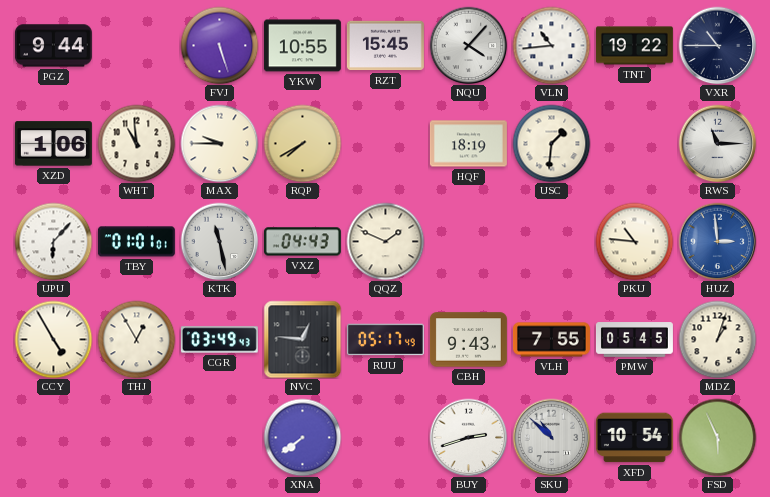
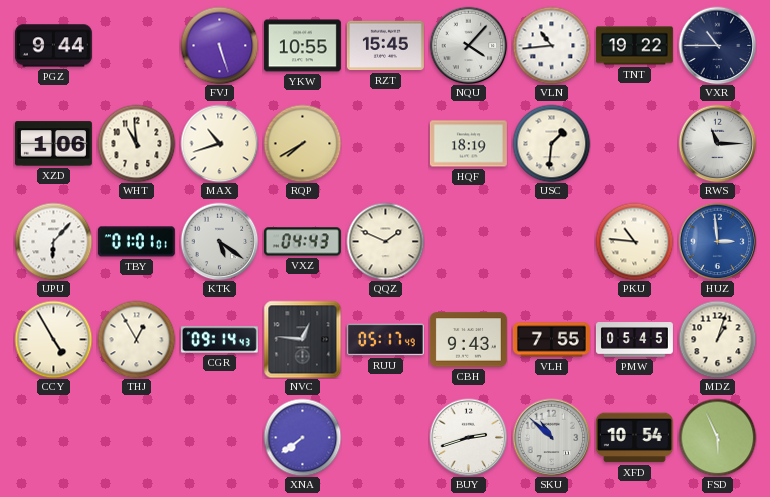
MAX: 9:45 -> 10:42 (219, 143)
KTK: 11:28 -> 5:21 (219, 241)
CGR: 03:49 -> 09:14 (219, 340)
